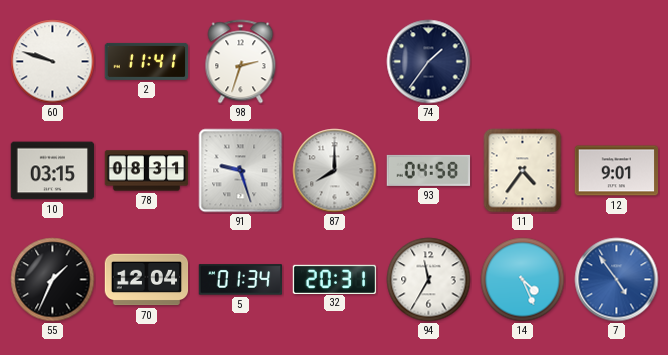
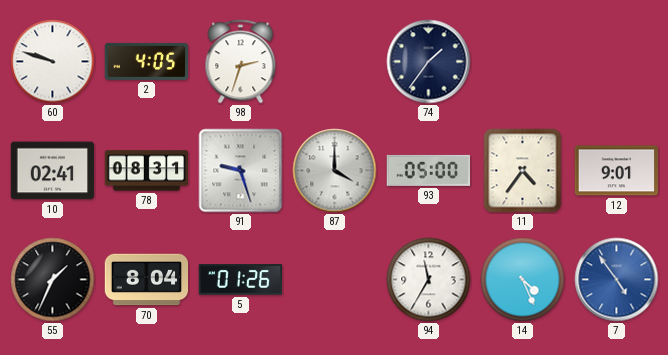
2: 11:41 -> 4:05 (147, 61)
10: 03:15 -> 02:41 (53, 171)
87: 8:00 -> 4:00 (335, 171)
93: 04:58 -> 05:00 (429, 170)
70: 12:04 -> 8:04 (147, 280)
5: 01:34 -> 01:26 (241, 280)
32: 20:31 -> none (335, 279)
